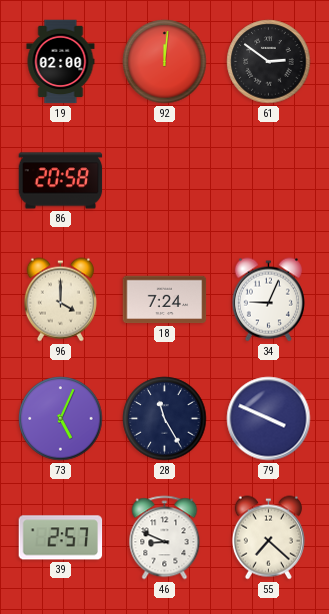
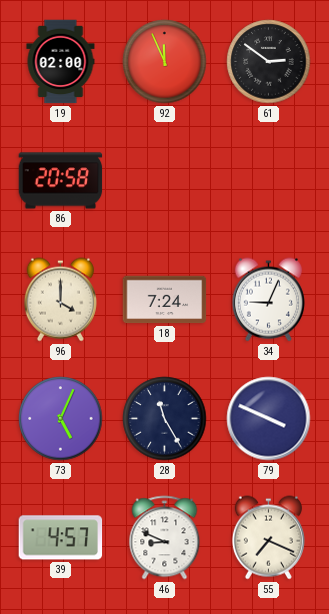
92: 12:01 -> 11:56 (165, 62)
39: 2:57 -> 4:57 (61, 538)
55: 7:22 -> 7:19 (268, 538)
